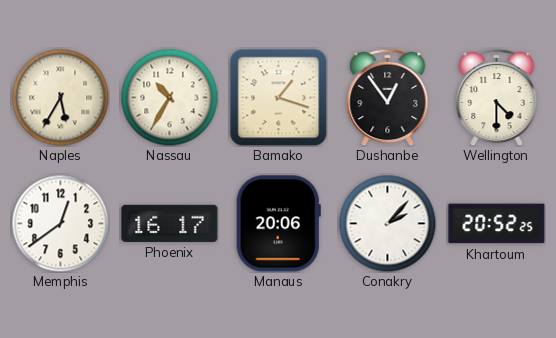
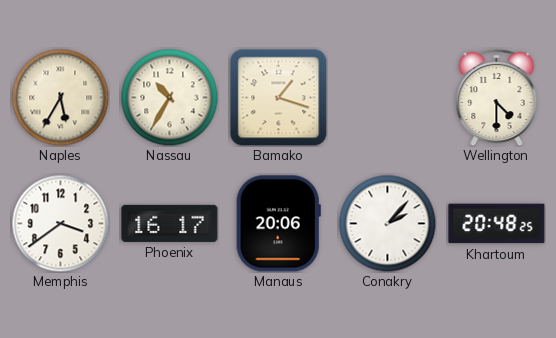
Dushanbe: 12:54 -> none (388, 97)
Memphis: 12:39 -> 3:39 (60, 223)
Khartoum: 20:52 -> 20:48 (497, 224)
